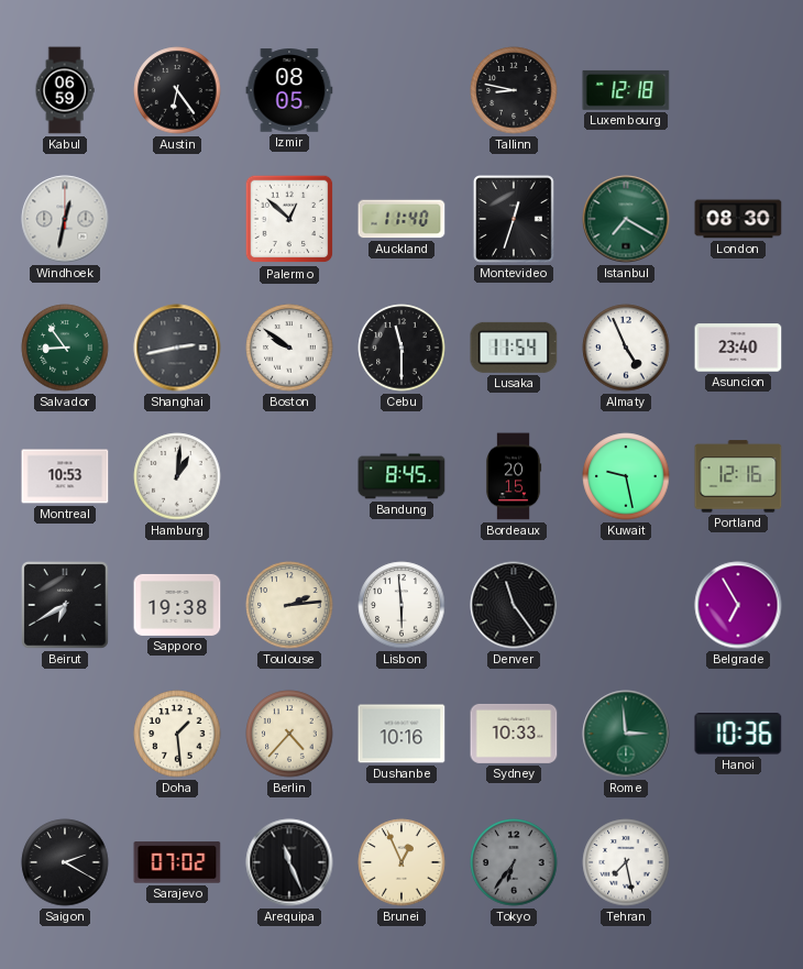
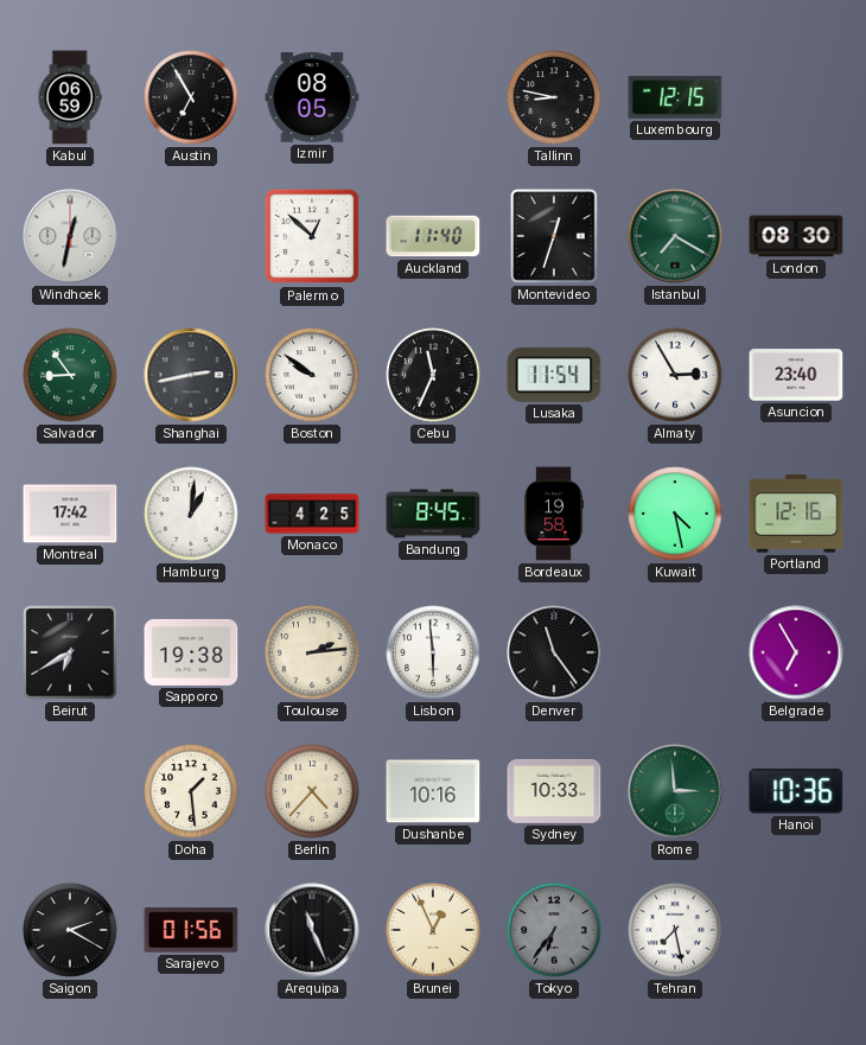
Austin: 6:24 -> 6:55 (191, 97)
Luxembourg: 12:18 -> 12:15 (675, 97)
Cebu: 11:30 -> 11:34 (433, 375)
Almaty: 4:56 -> 2:55 (675, 375)
Montreal: 10:53 -> 17:42 (70, 514)
Monaco: none -> 4:25 (312, 514)
Bordeaux: 20:15 -> 19:58 (554, 514)
Kuwait: 9:28 -> 4:28 (675, 514)
Sarajevo: 07:02 -> 01:56 (191, 930)
